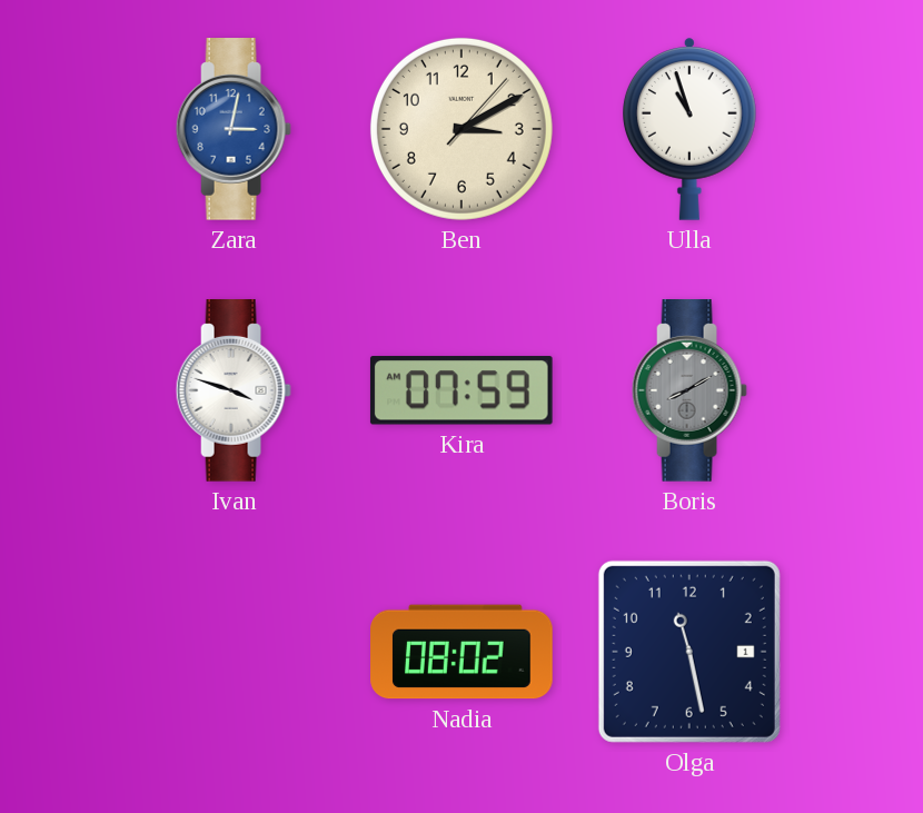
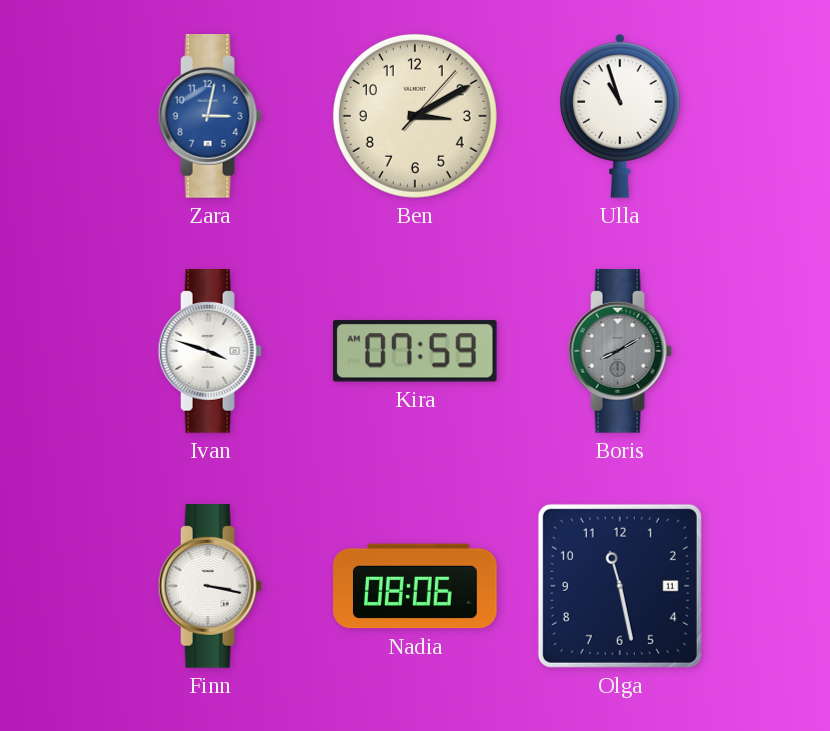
Finn: none -> 3:17 (210, 587)
Nadia: 08:02 -> 08:06 (415, 586)
Olga date: 1 -> 11 (620, 586)
